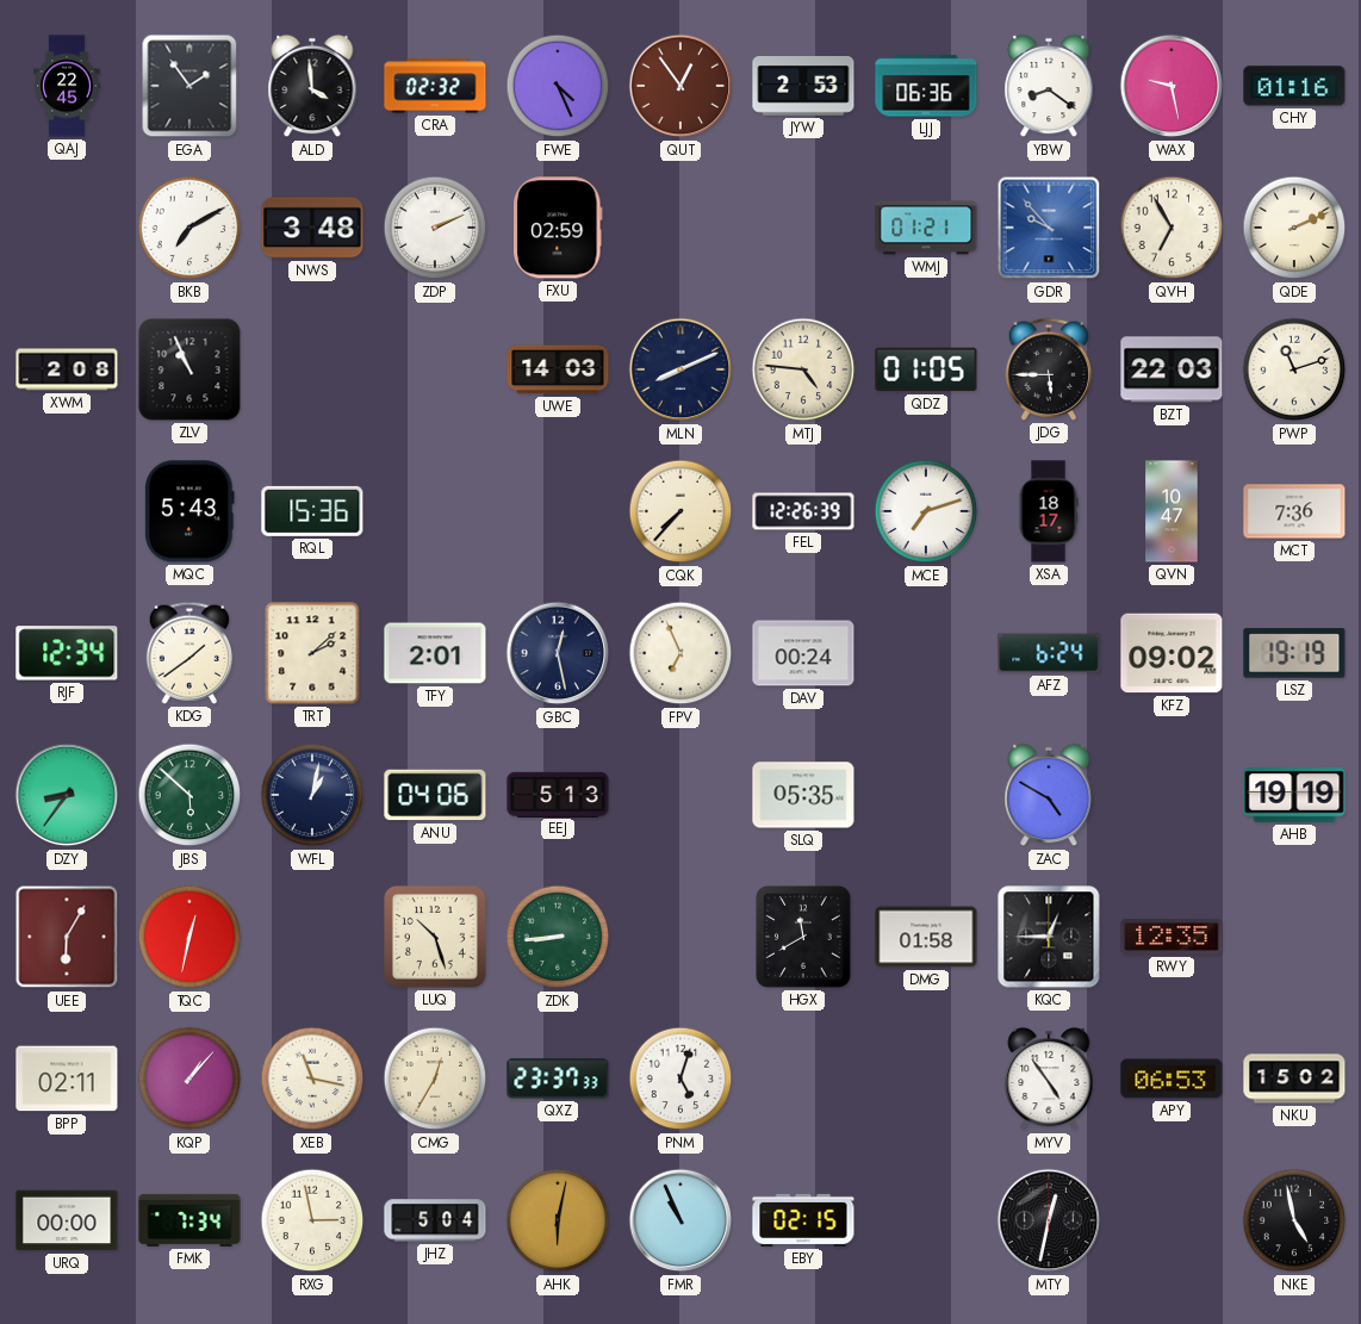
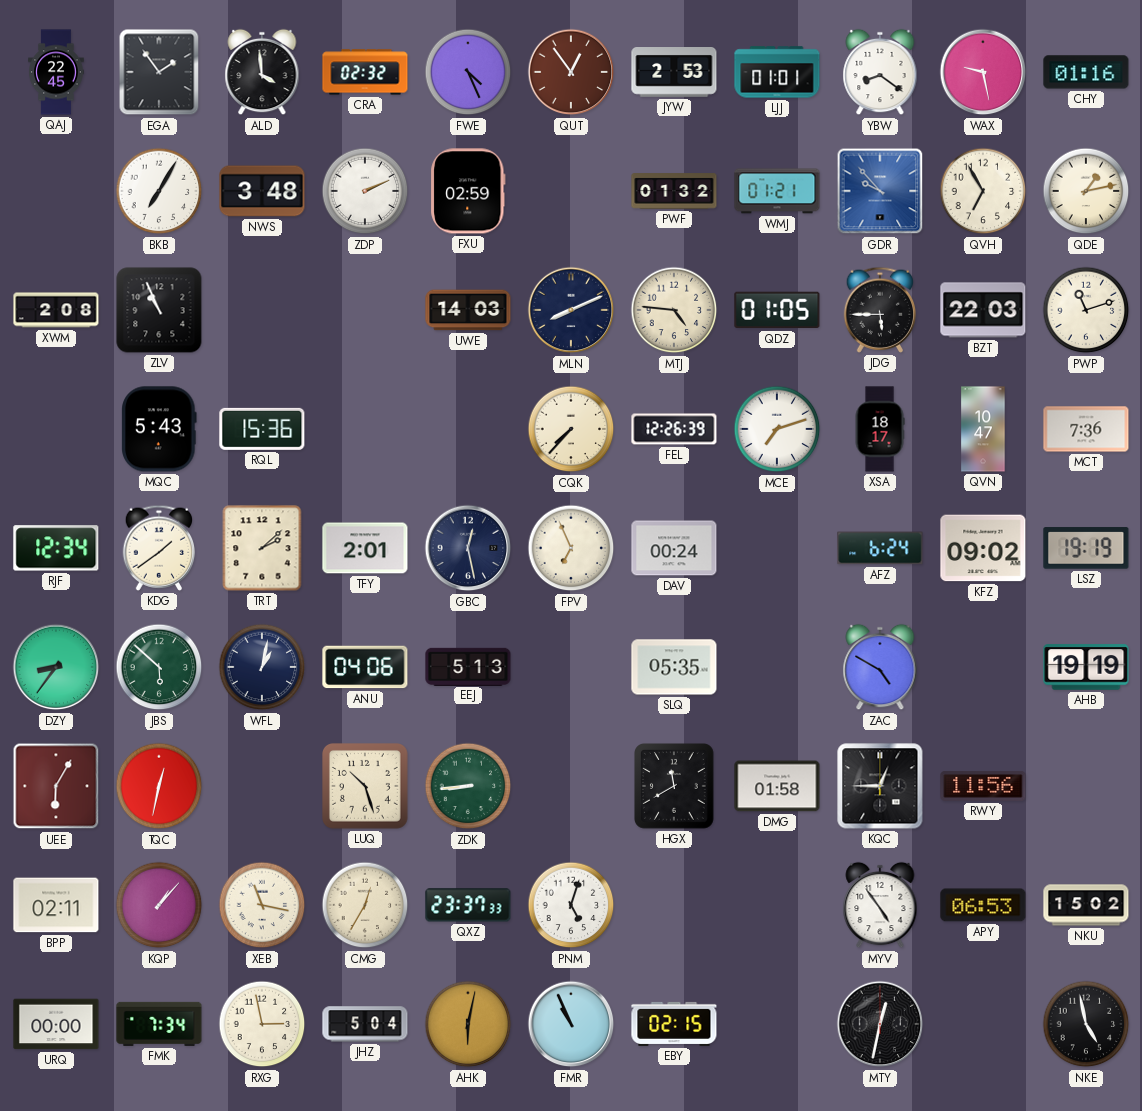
LJJ: 06:36 -> 01:01 (777, 72)
BKB: 7:10 -> 7:05 (159, 191)
PWF: none -> 01:32 (674, 191)
QDE: 2:11 -> 1:13 (1086, 191)
RWY: 12:35 -> 11:56 (983, 787)
